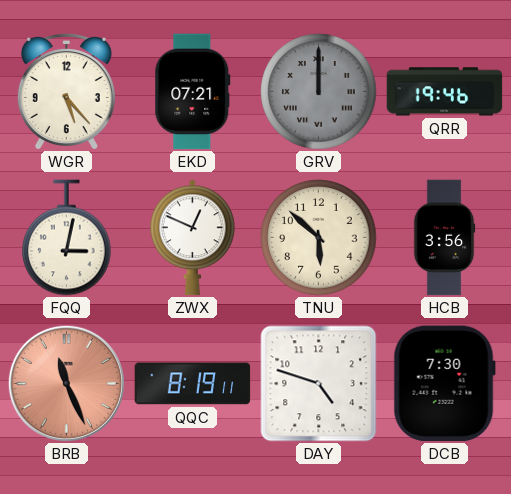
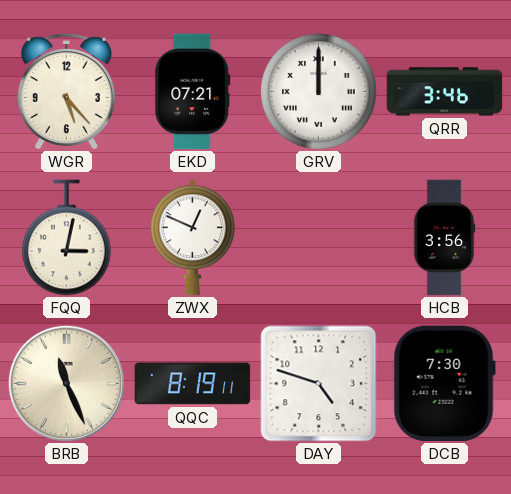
GRV dial: grey -> white (319, 92)
QRR: 19:46 -> 3:46 (445, 92)
TNU: 5:52 -> none (319, 238)
BRB dial: salmon -> cream (66, 383)
